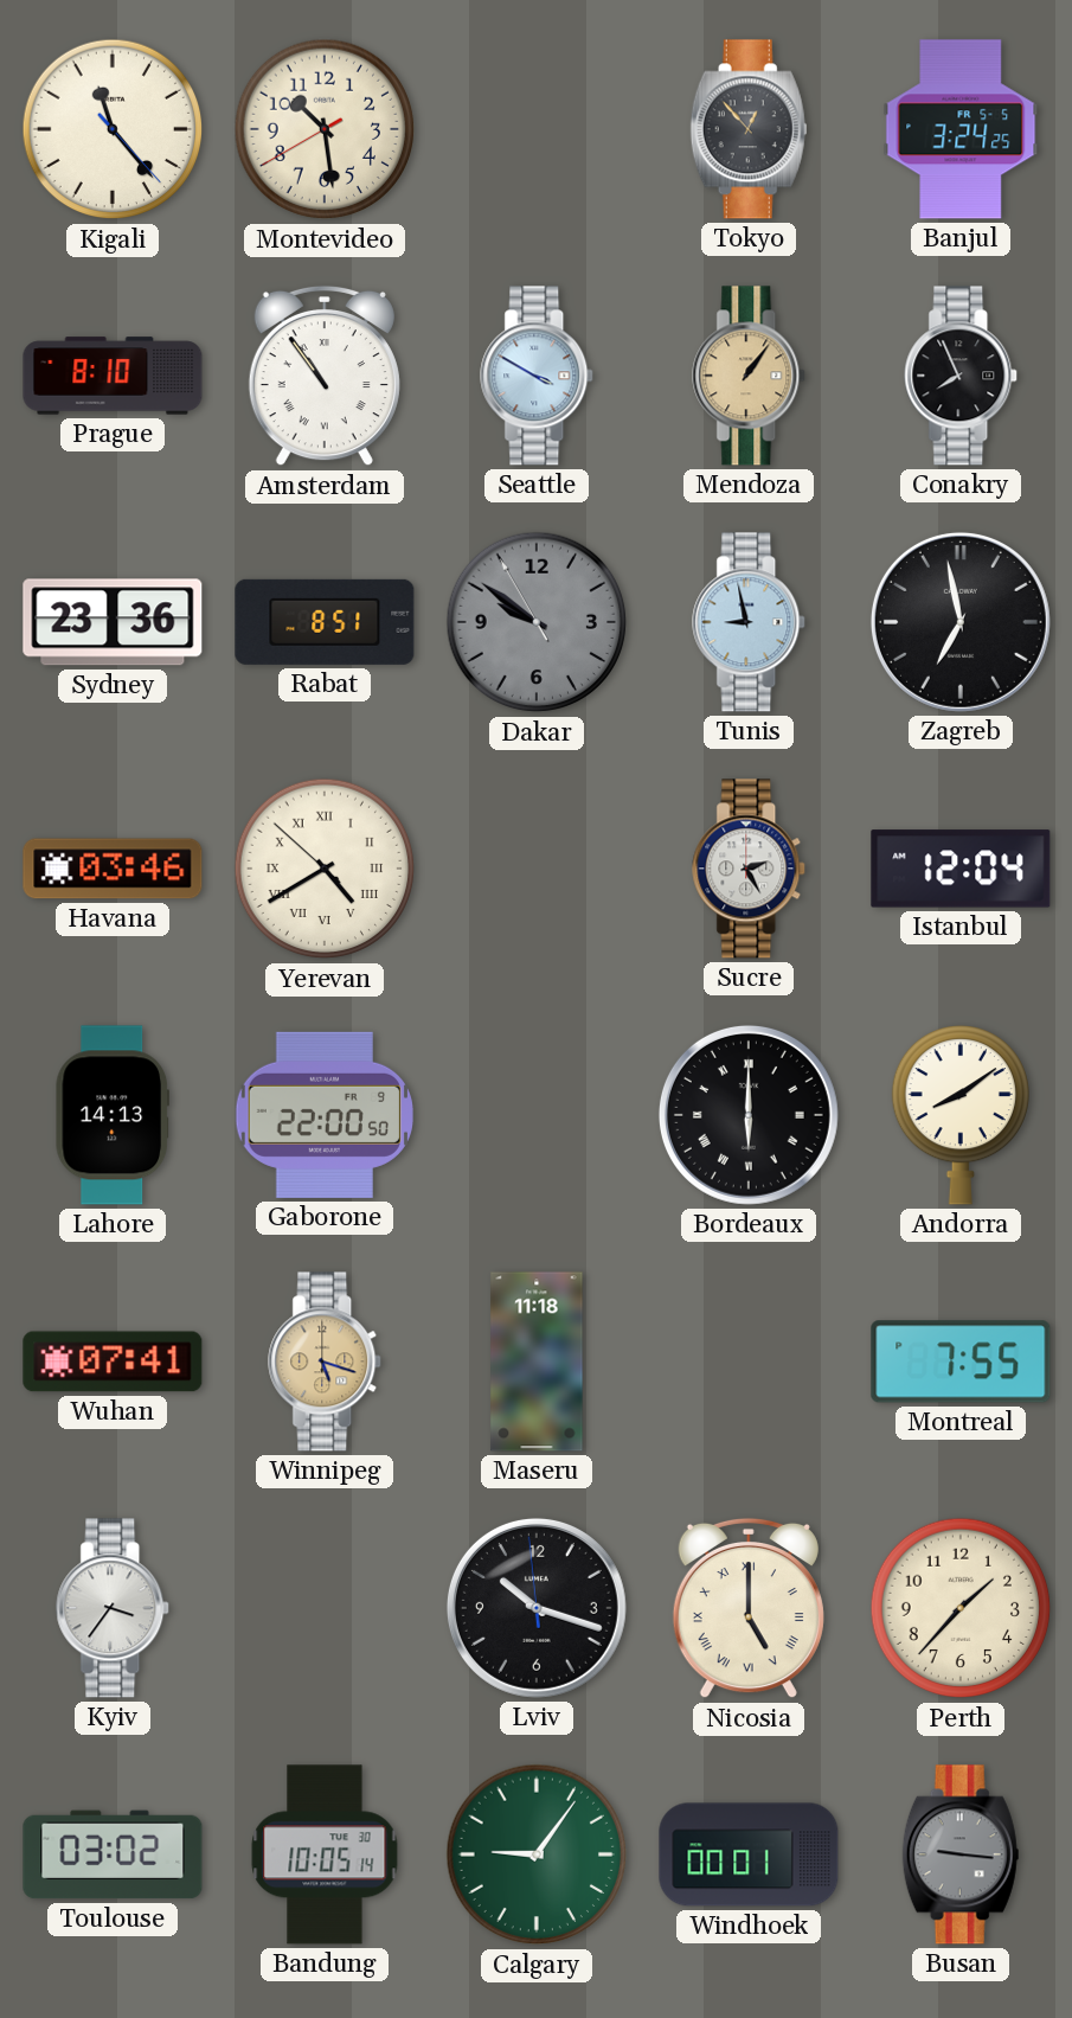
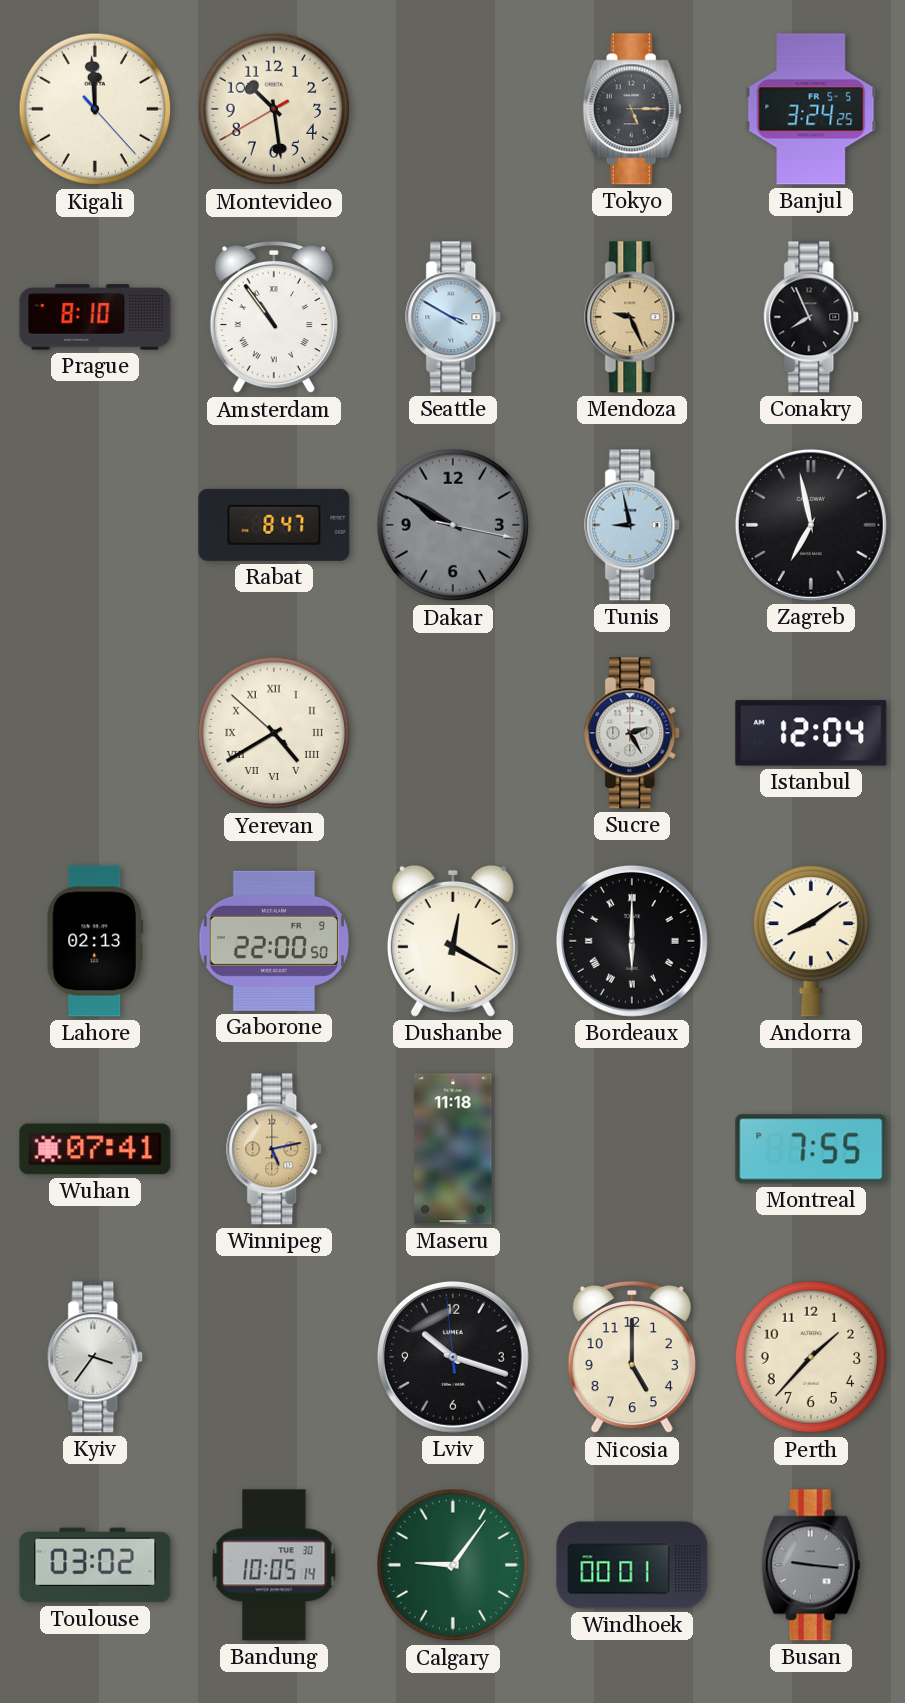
Kigali: 11:23 -> 11:59 (95, 109)
Tokyo: 12:53 -> 5:15 (632, 109)
Mendoza: 1:06 -> 9:26 (633, 317)
Sydney: 23:36 -> none (113, 622)
Rabat: 8:51 -> 8:47 (274, 525)
Dakar: 9:50:55 -> 9:50:17 (453, 525)
Havana: 03:46 -> none (113, 869)
Lahore: 14:13 -> 02:13 (94, 941)
Dushanbe: none -> 12:20 (453, 941)
Winnipeg: 5:18 -> 5:13 (275, 1149)
Nicosia numerals: Roman -> Arabic (632, 1357)
